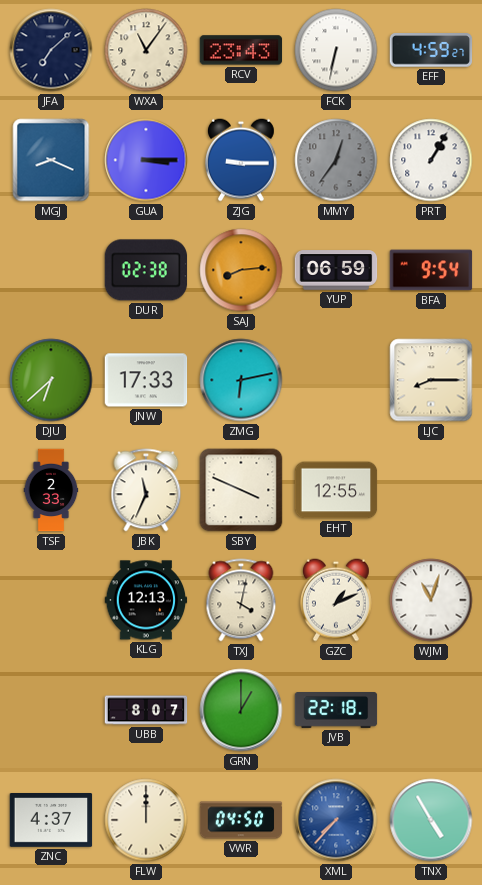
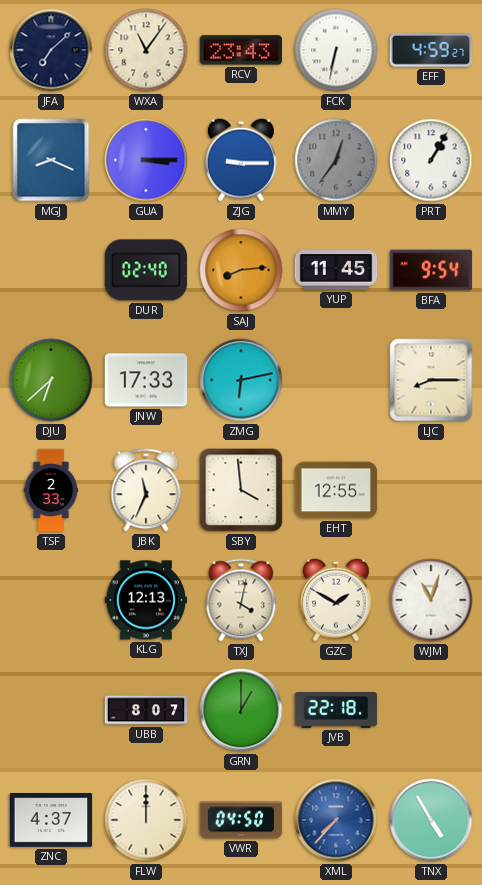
DUR: 02:38 -> 02:40 (146, 270)
YUP: 06:59 -> 11:45 (336, 270)
SBY: 3:49 -> 3:59 (241, 490)
GZC: 1:11 -> 1:50 (336, 600)
